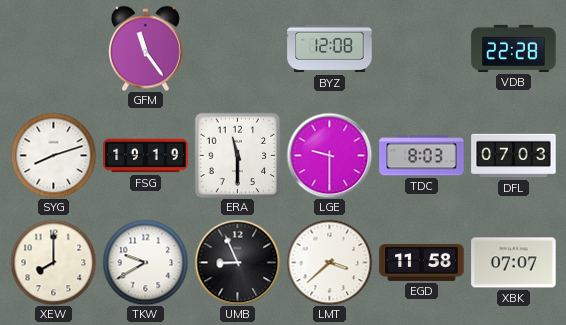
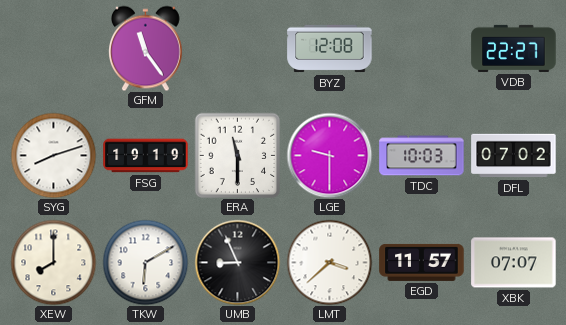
VDB: 22:28 -> 22:27 (514, 48)
TDC: 8:03 -> 10:03 (422, 156)
DFL: 07:03 -> 07:02 (514, 156)
TKW: 9:40 -> 6:10 (145, 262)
EGD: 11:58 -> 11:57 (422, 262)
